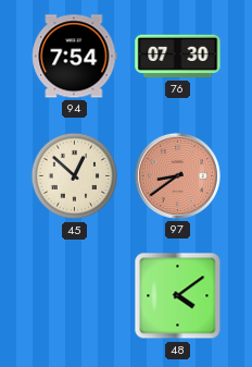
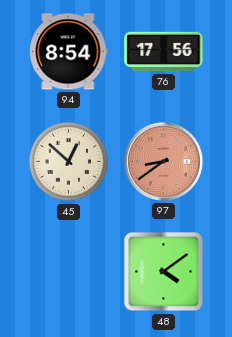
94: 7:54 -> 8:54 (69, 52)
76: 07:30 -> 17:56 (164, 52)
